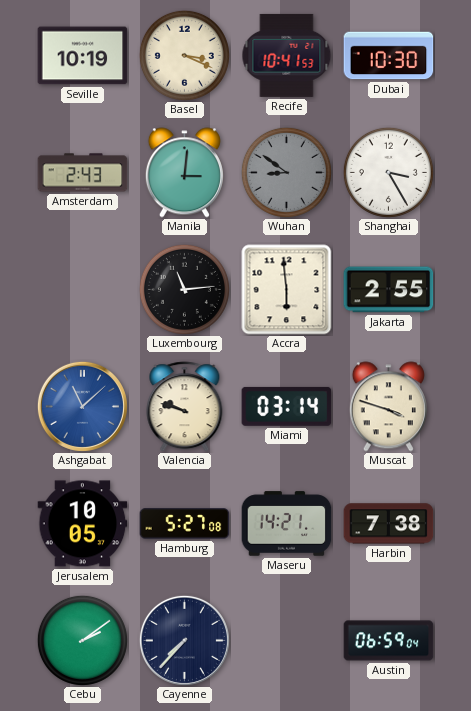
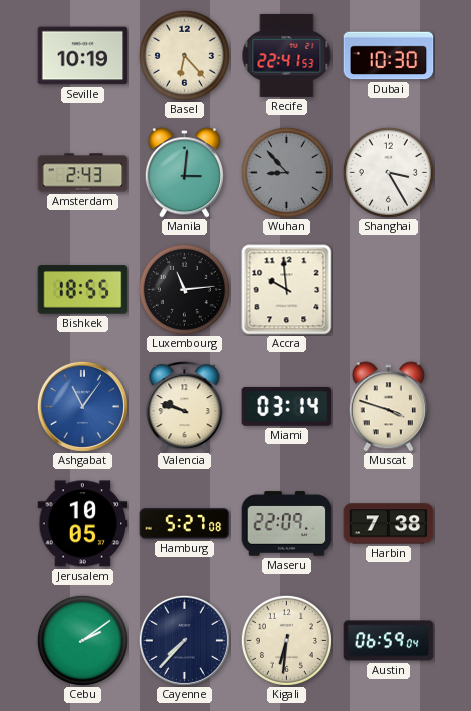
Basel: 3:19 -> 6:23 (184, 55)
Recife: 10:41 -> 22:41 (287, 55)
Wuhan: 8:51 -> 8:53 (286, 172)
Bishkek: none -> 18:55 (83, 290)
Accra: 5:59 -> 9:59 (287, 290)
Jakarta: 2:55 -> none (389, 290)
Ashgabat: 11:08 -> 11:06 (82, 406)
Maseru: 14:21 -> 22:09 (287, 524)
Kigali: none -> 6:31 (286, 640)
